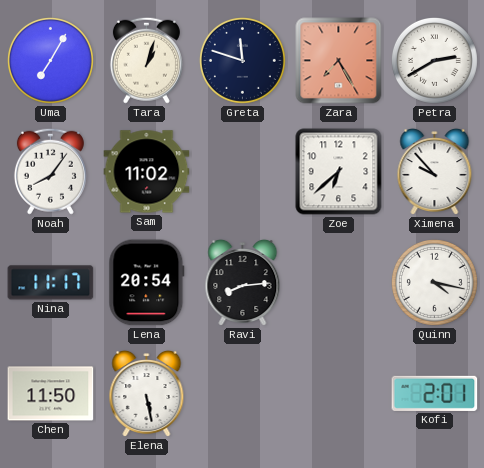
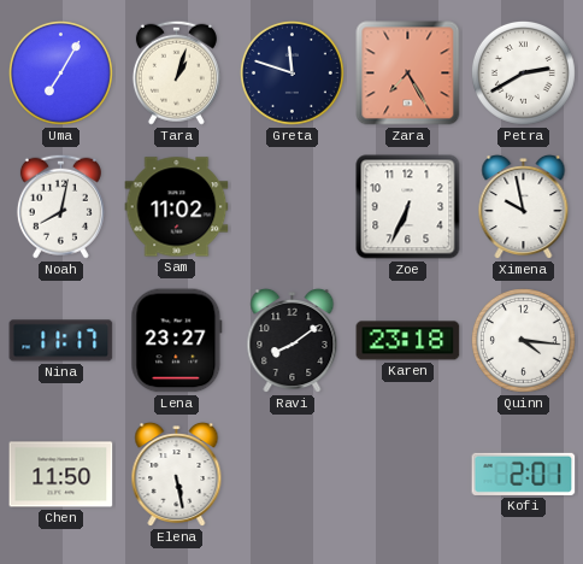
Noah: 8:06 -> 8:02 (60, 206)
Zoe: 6:38 -> 6:34 (408, 207)
Ximena: 9:53 -> 9:58 (524, 207)
Lena: 20:54 -> 23:27 (177, 341)
Ravi: 8:14 -> 8:09 (293, 341)
Karen: none -> 23:18 (408, 341)
Quinn: 4:17 -> 4:16 (523, 340)
